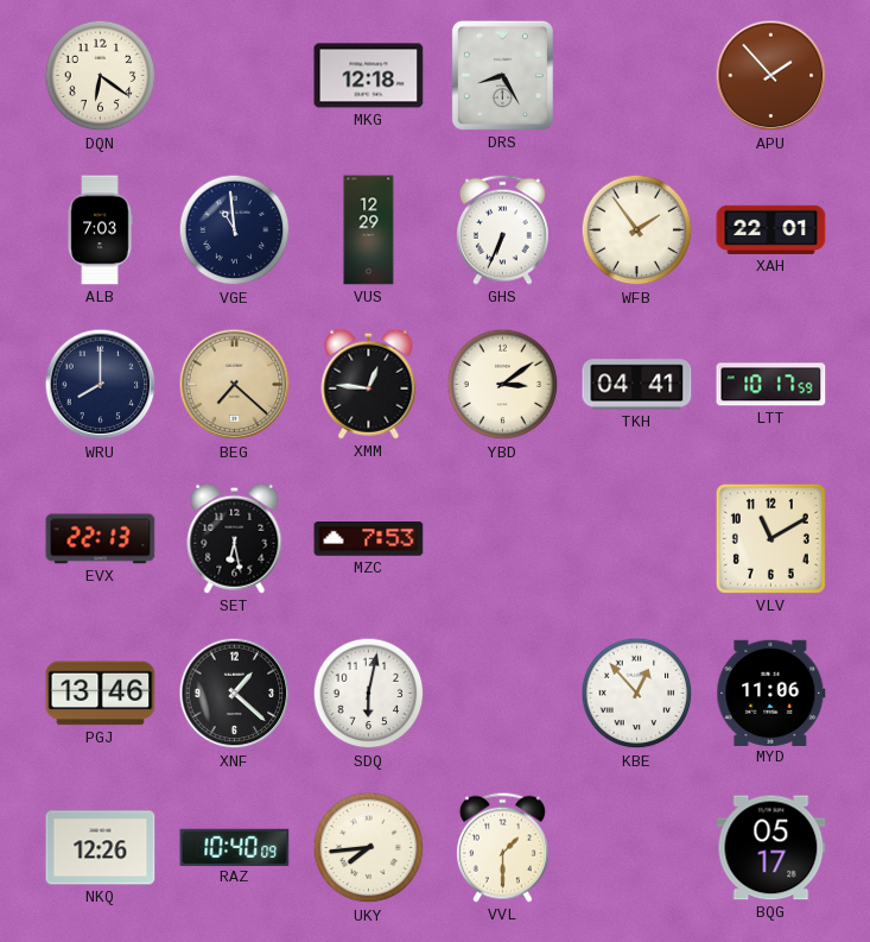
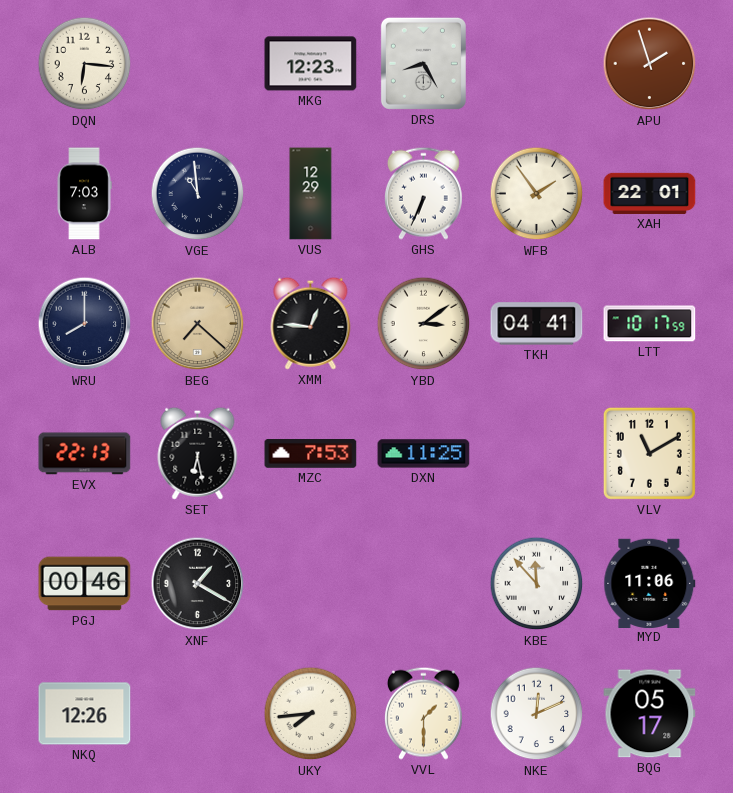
DQN: 6:21 -> 6:16 (85, 64)
MKG: 12:18 -> 12:23 (311, 64)
APU: 1:53 -> 1:57 (650, 64)
DXN: none -> 11:25 (424, 454)
PGJ: 13:46 -> 00:46 (85, 584)
XNF: 1:22 -> 1:20 (198, 584)
SDQ: 6:02 -> none (369, 694)
KBE: 12:53 -> 11:53 (537, 584)
RAZ: 10:40 -> none (235, 847)
NKE: none -> 12:11 (537, 714)
